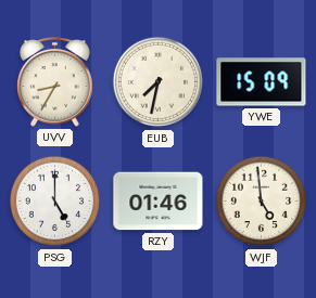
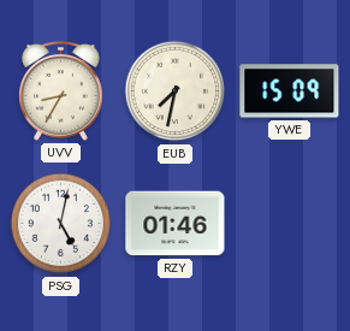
PSG: 5:00 -> 5:02 (61, 224)
WJF: 4:59 -> none (262, 202)
